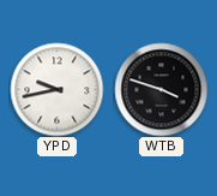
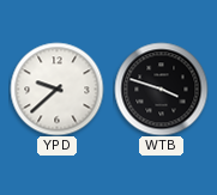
YPD: 9:43 -> 9:38 (56, 89)
